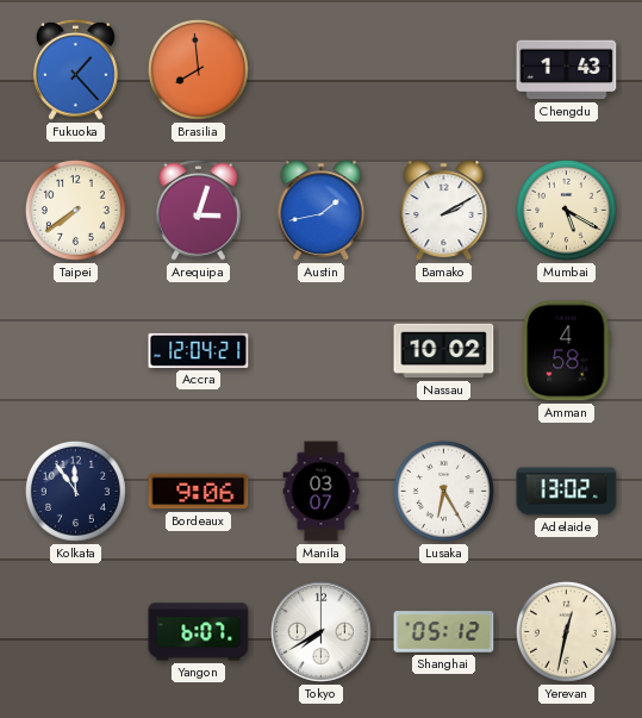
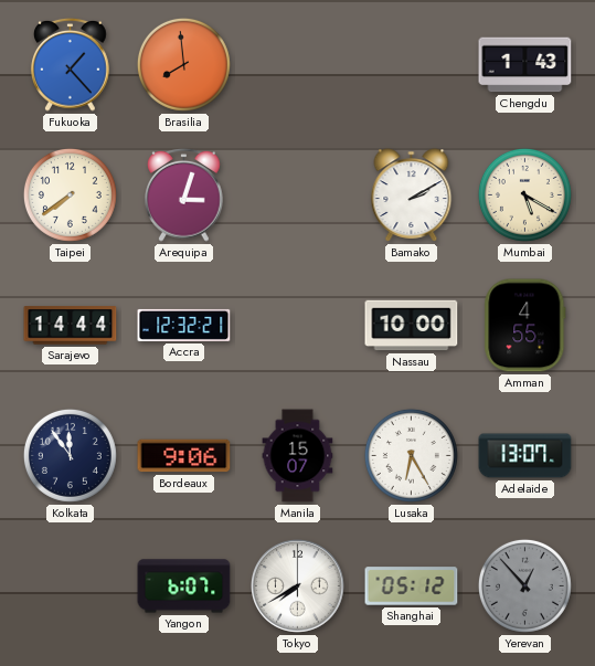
Austin: 1:43 -> none (322, 211)
Sarajevo: none -> 14:44 (71, 326)
Accra: 12:04 -> 12:32 (184, 325)
Nassau: 10:02 -> 10:00 (412, 326)
Amman: 4:58 -> 4:55 (525, 326)
Manila: 03:07 -> 15:07 (298, 456)
Adelaide: 13:02 -> 13:07 (525, 456)
Yerevan: 12:32 -> 12:53 (524, 585)
Yerevan dial: cream -> grey (524, 585)
